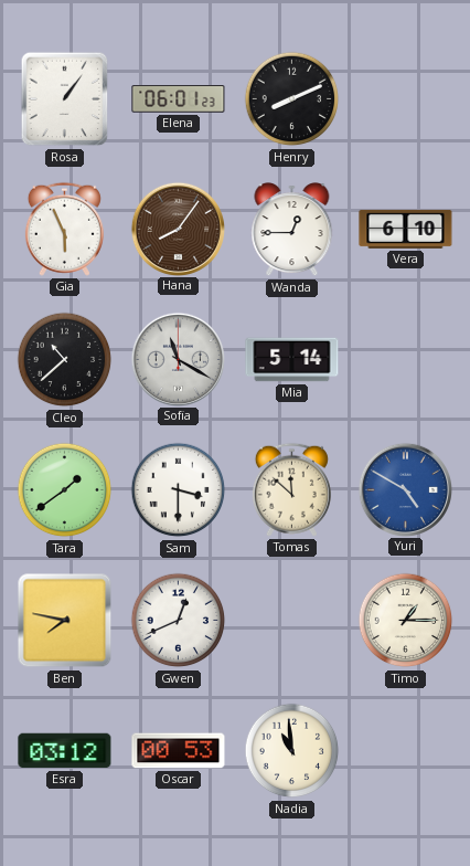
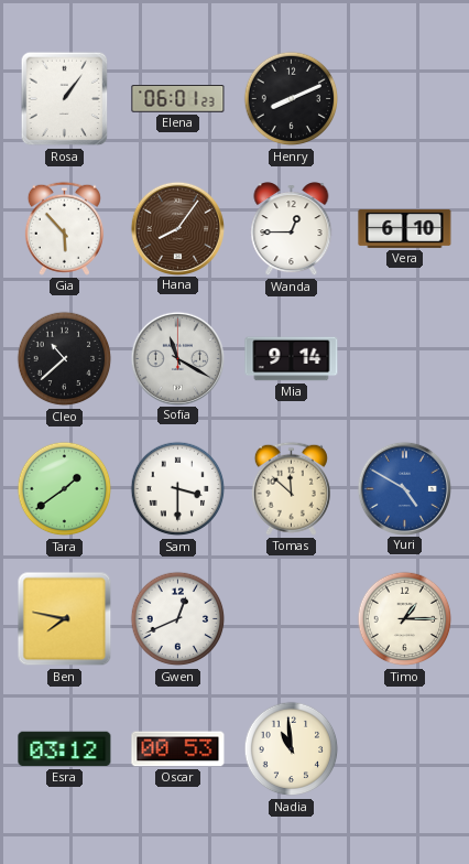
Gia: 5:56 -> 5:53 (64, 228)
Mia: 5:14 -> 9:14 (292, 359)
